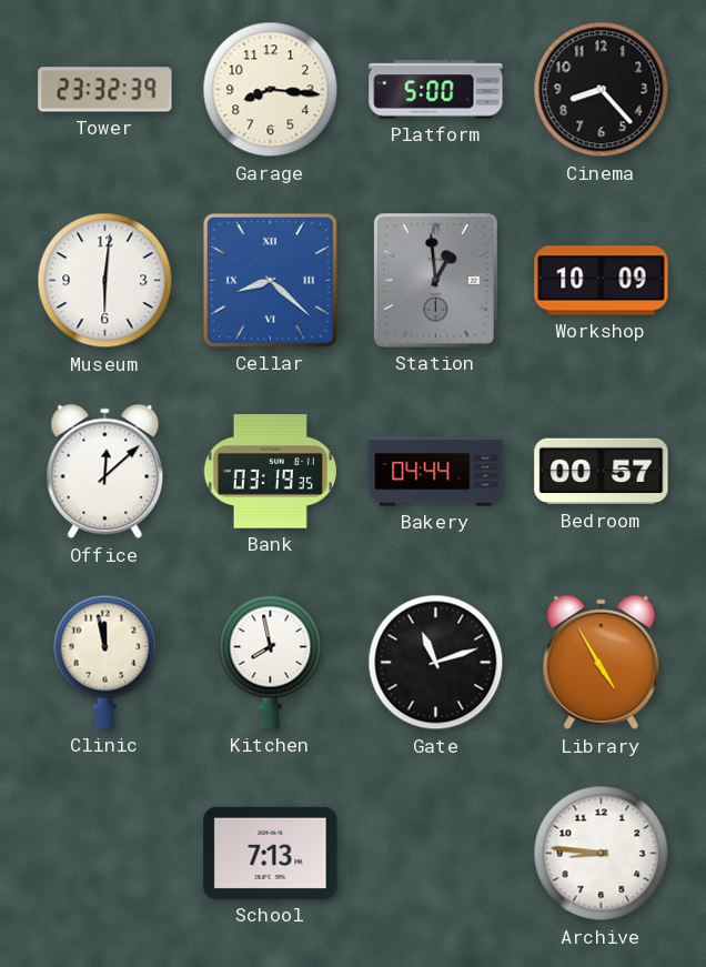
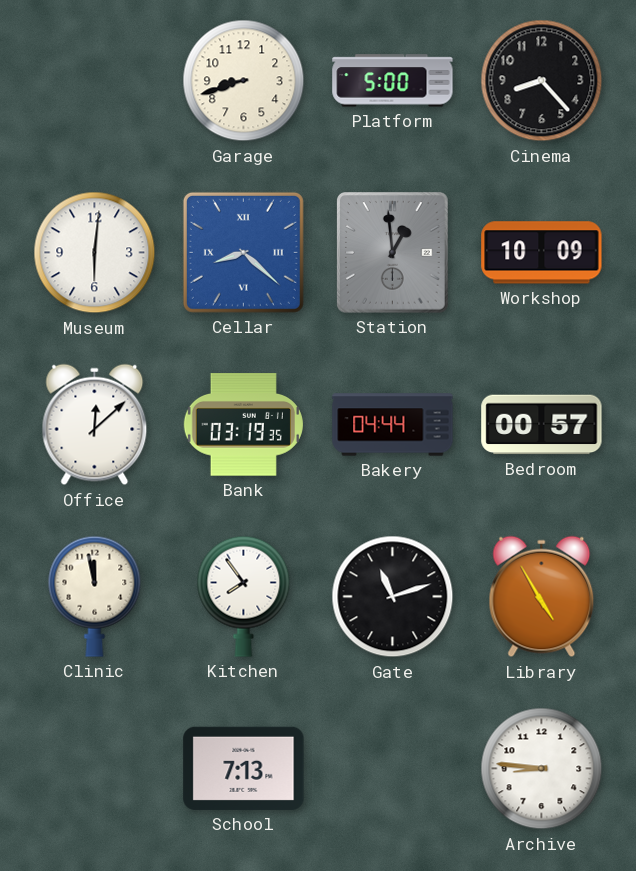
Tower: 23:32 -> none (105, 90)
Garage: 8:16 -> 8:42 (244, 81)
Kitchen: 7:58 -> 7:54 (244, 596)
